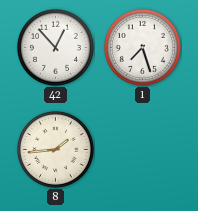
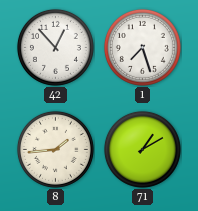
71: none -> 1:10 (142, 149)
